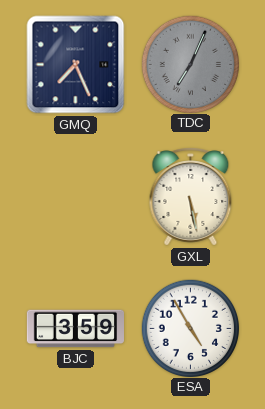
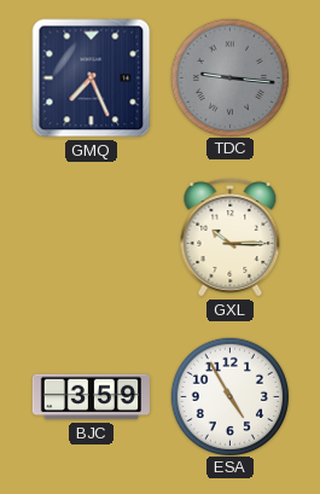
TDC: 7:04 -> 9:16 (229, 77)
GXL: 5:28 -> 10:15 (231, 238)
